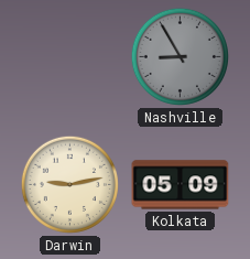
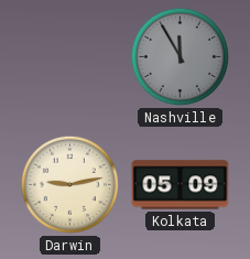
Nashville: 8:55 -> 11:55 (180, 56)
